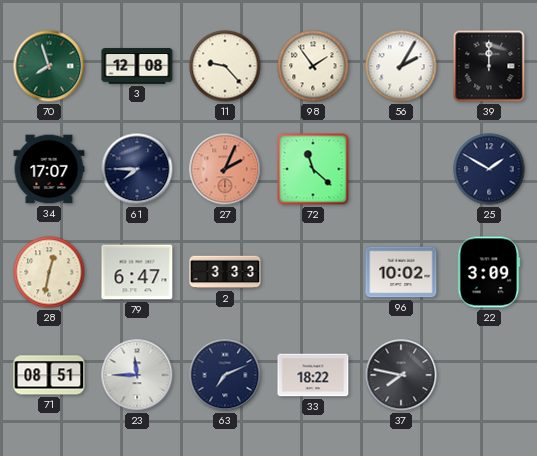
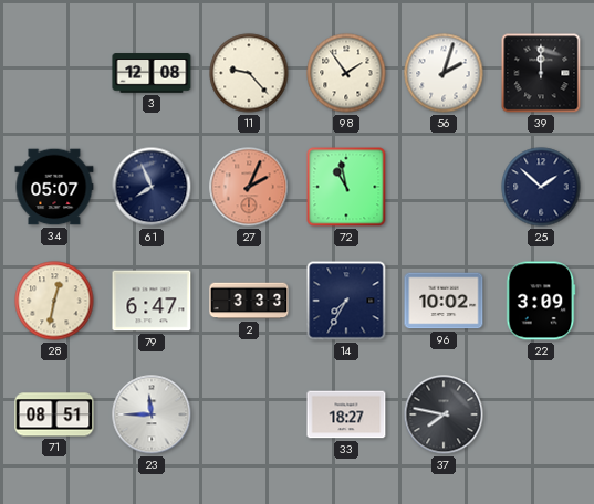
70: 7:57 -> none (49, 66)
56: 2:05 -> 2:03 (444, 73)
34: 17:07 -> 05:07 (54, 187)
61: 7:45 -> 7:56 (152, 187)
72: 11:22 -> 10:58 (346, 187)
25: 1:50 -> 1:52 (541, 187)
14: none -> 7:35 (346, 301)
63: 7:11 -> none (225, 375)
33: 18:22 -> 18:27 (346, 414)
